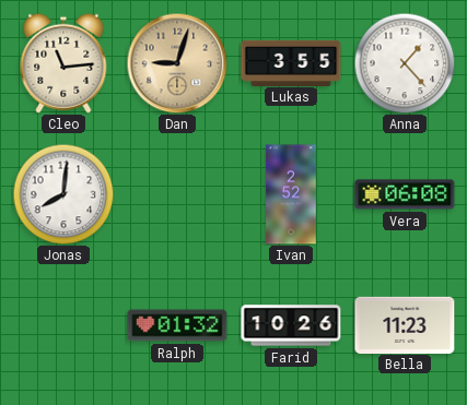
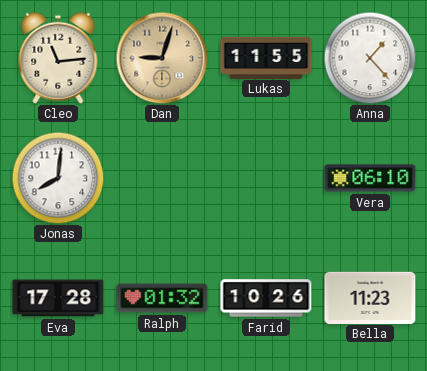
Lukas: 3:55 -> 11:55 (266, 57)
Ivan: 2:52 -> none (291, 194)
Vera: 06:08 -> 06:10 (370, 178)
Eva: none -> 17:28 (58, 298)
